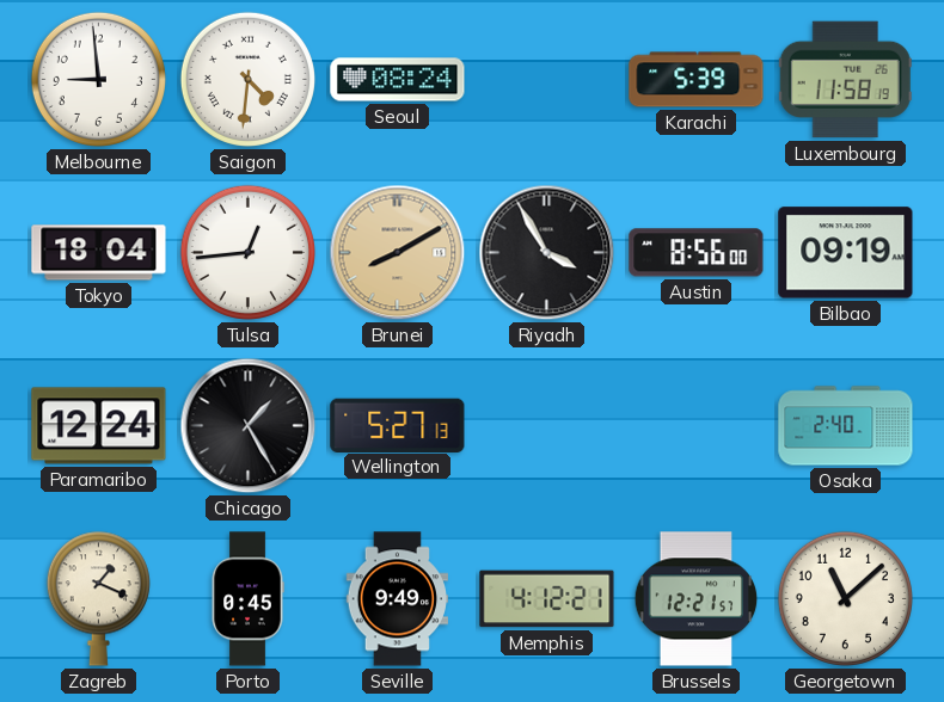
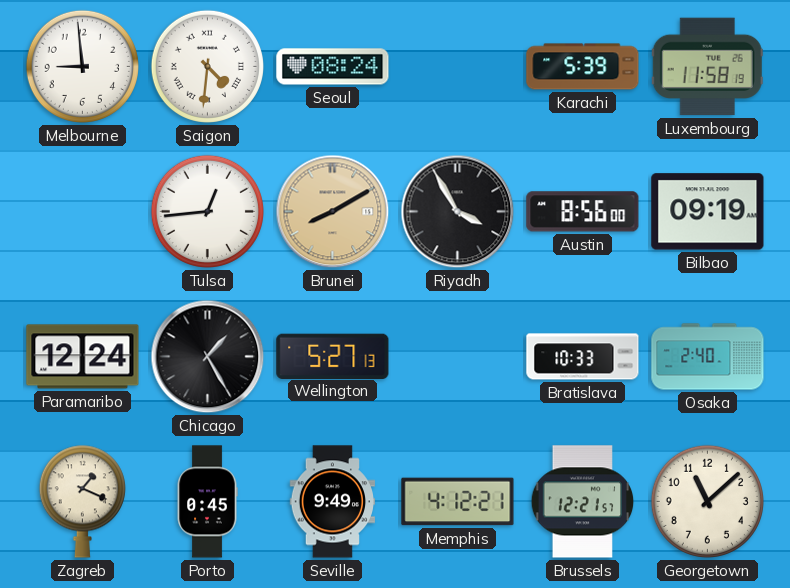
Tokyo: 18:04 -> none (99, 253)
Bratislava: none -> 10:33 (583, 357)
